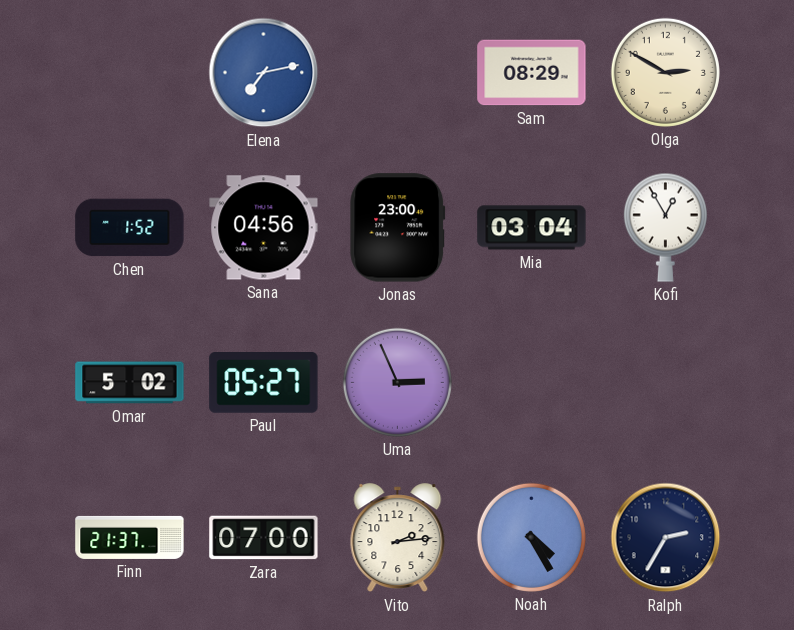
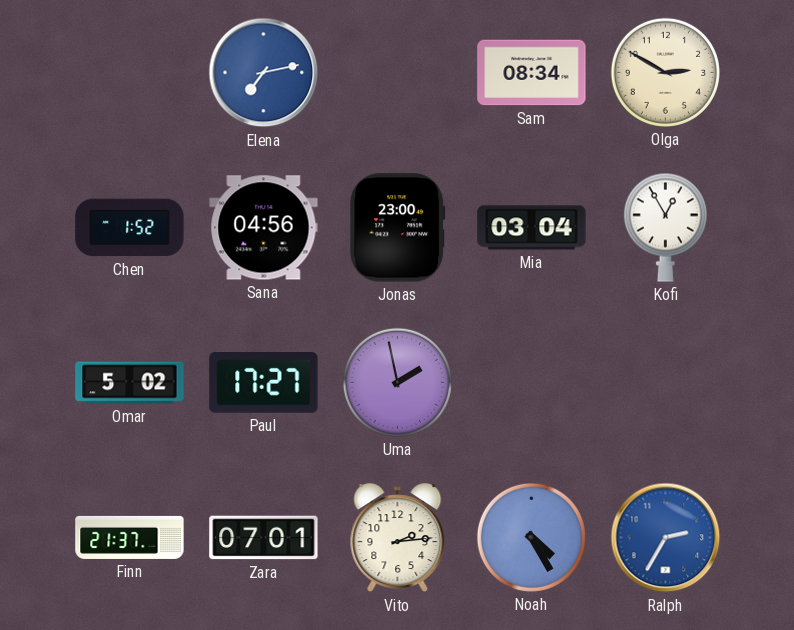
Sam: 08:29 -> 08:34 (532, 73)
Paul: 05:27 -> 17:27 (264, 383)
Uma: 2:56 -> 1:58 (397, 382)
Zara: 07:00 -> 07:01 (264, 538)
Ralph dial: navy -> blue (666, 538)
